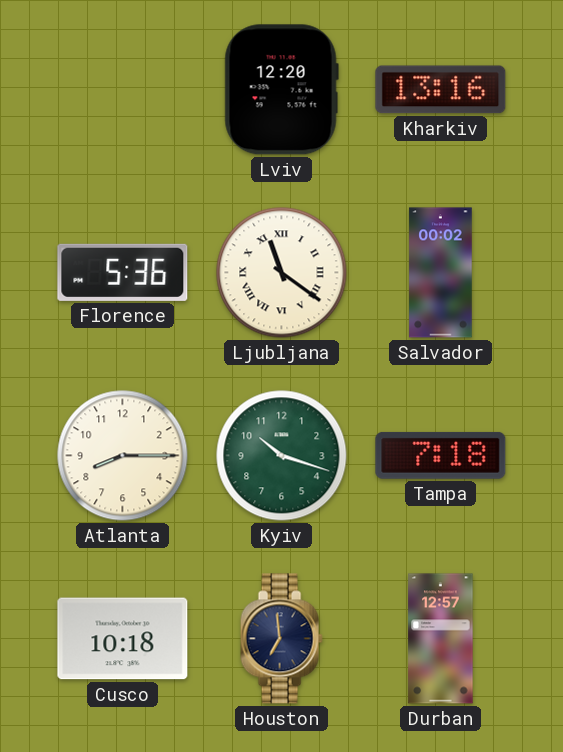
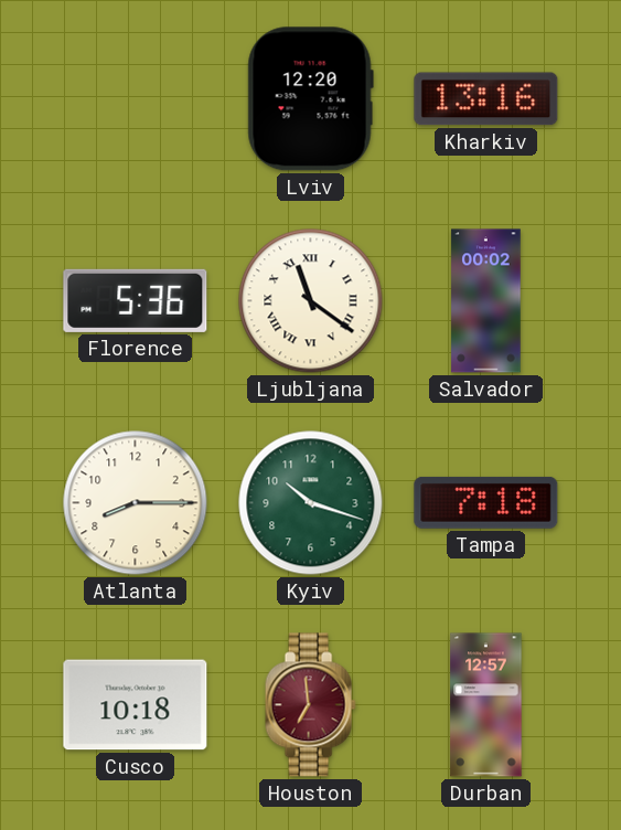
Houston dial: navy -> burgundy (310, 705)
